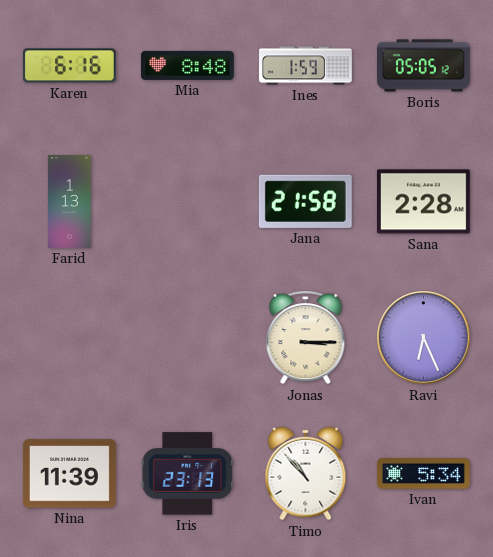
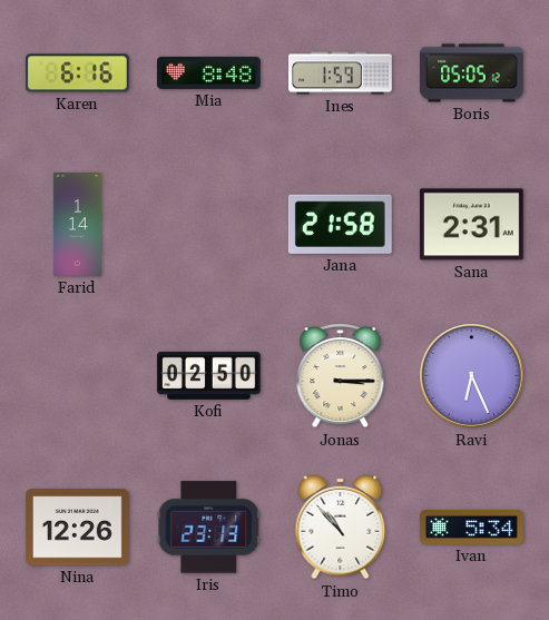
Farid: 1:13 -> 1:14 (78, 225)
Sana: 2:28 -> 2:31 (471, 225)
Kofi: none -> 02:50 (208, 375)
Nina: 11:39 -> 12:26 (77, 528)
